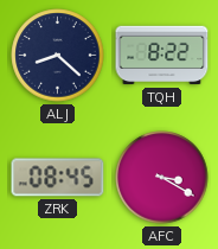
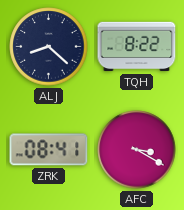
ZRK: 08:45 -> 08:41 (49, 150)
